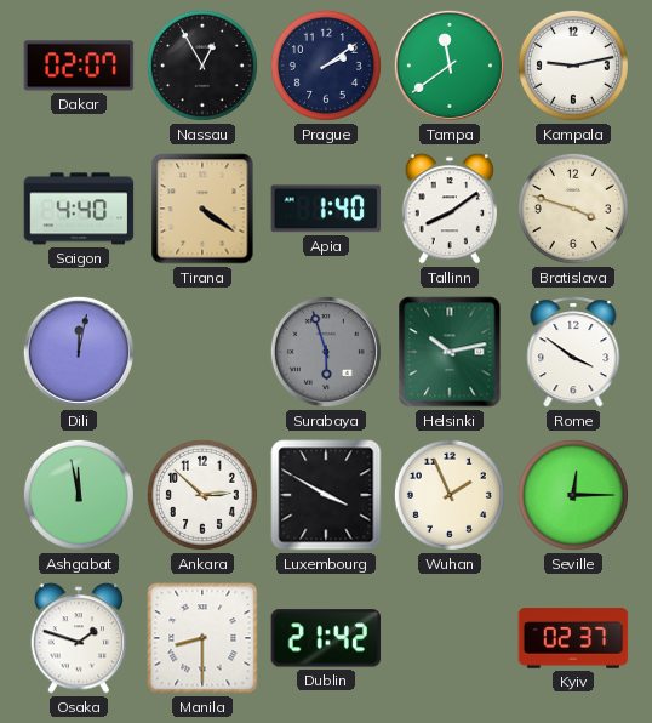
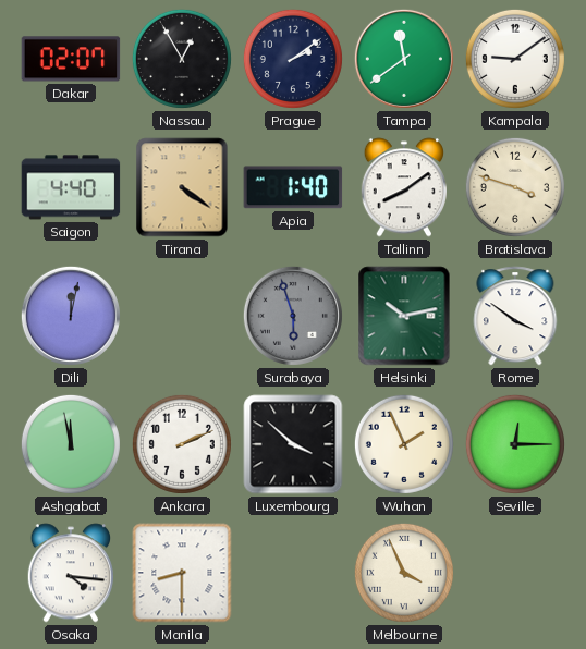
Kampala: 9:13 -> 9:09 (515, 59)
Ankara: 2:52 -> 2:11 (182, 444)
Luxembourg: 3:50 -> 3:52 (293, 444)
Osaka: 1:48 -> 4:16 (70, 573)
Dublin: 21:42 -> none (326, 638)
Melbourne: none -> 3:56 (404, 573)
Kyiv: 02:37 -> none (573, 638)
